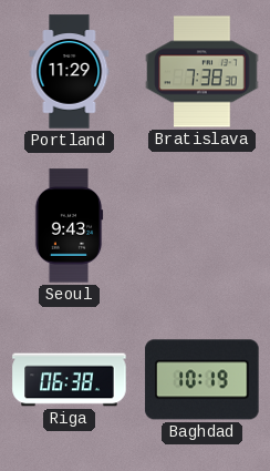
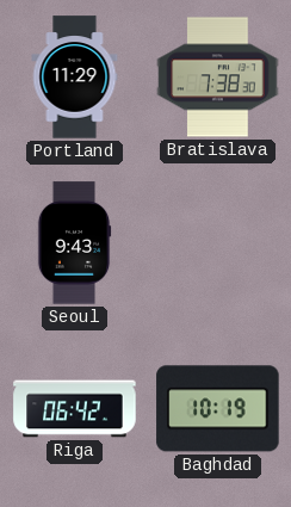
Riga: 06:38 -> 06:42 (75, 409)
